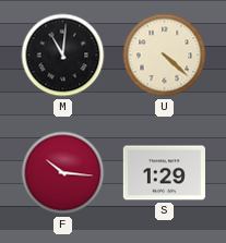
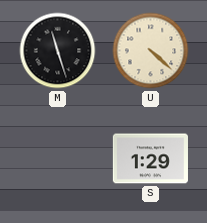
M: 11:01 -> 11:27 (58, 51)
F: 10:16 -> none (63, 173)
